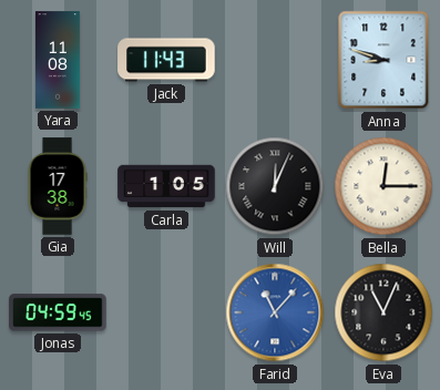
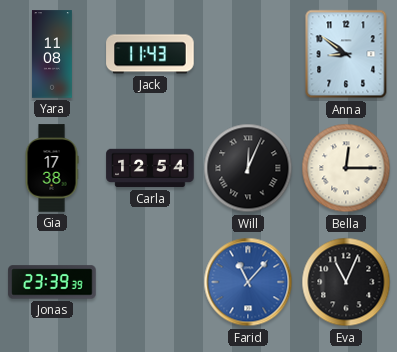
Anna: 8:48 -> 8:51 (346, 54)
Carla: 1:05 -> 12:54 (150, 168)
Jonas: 04:59 -> 23:39 (52, 282)
